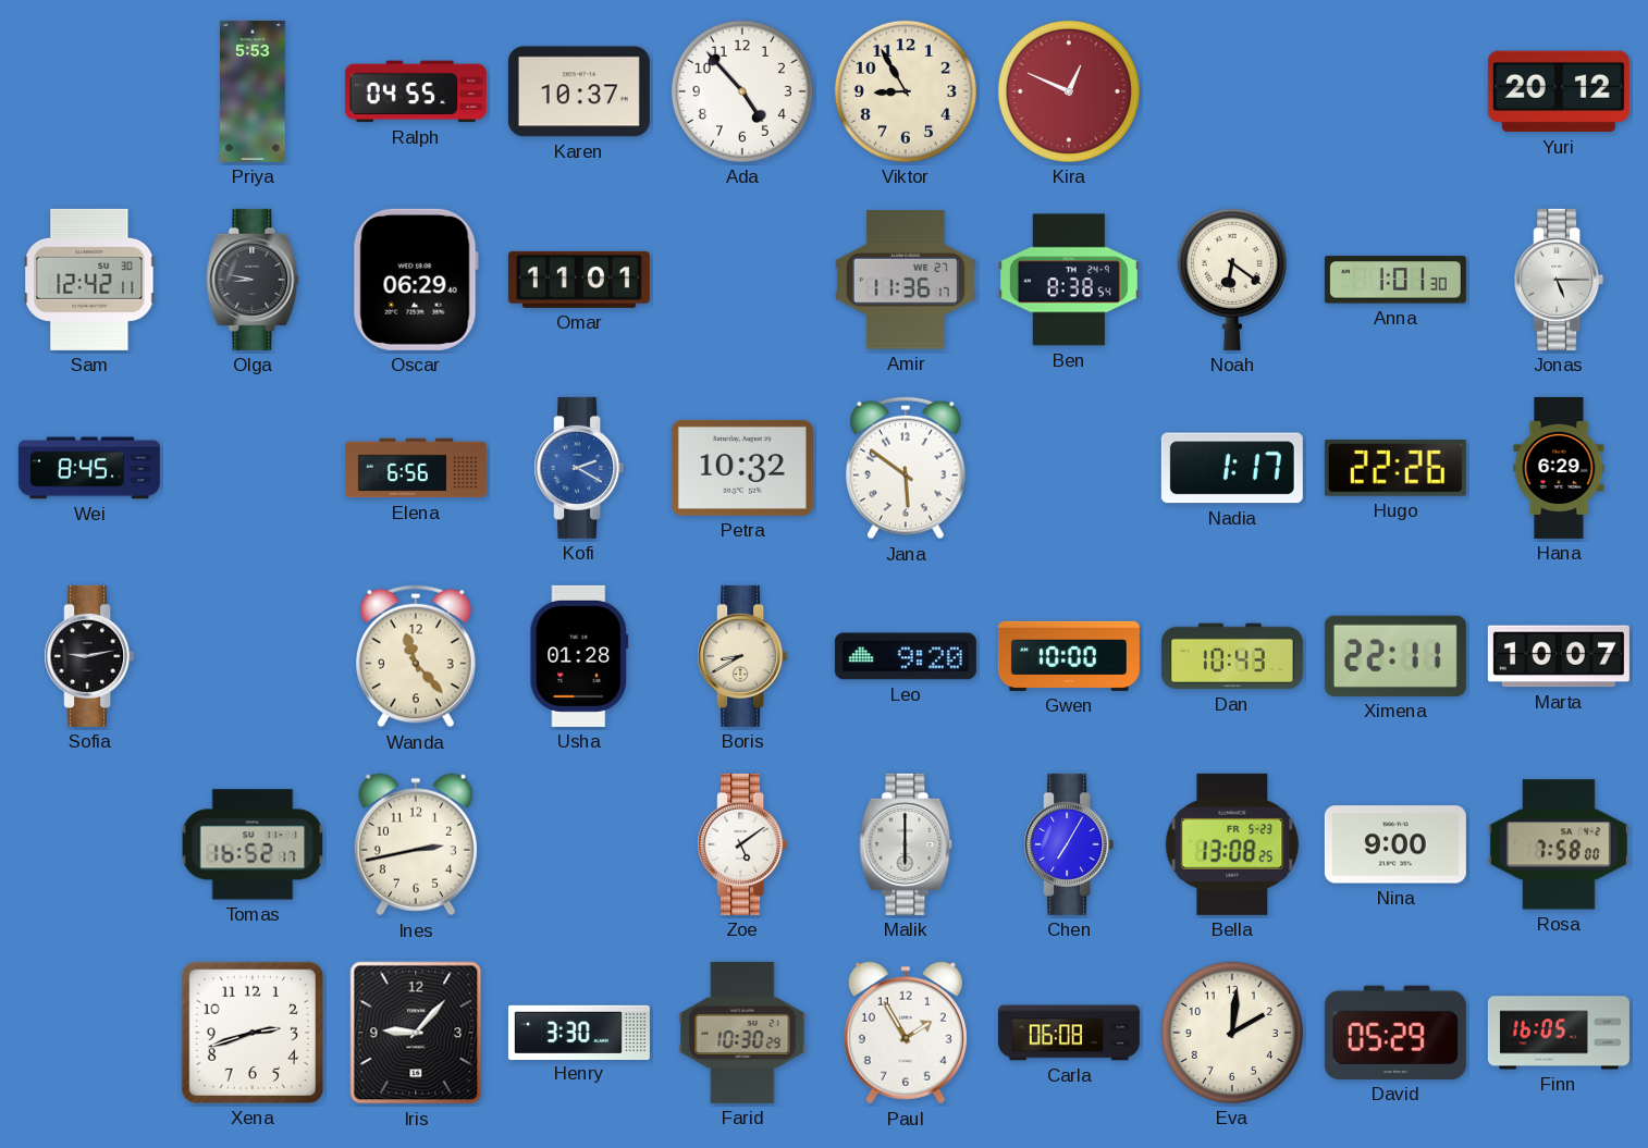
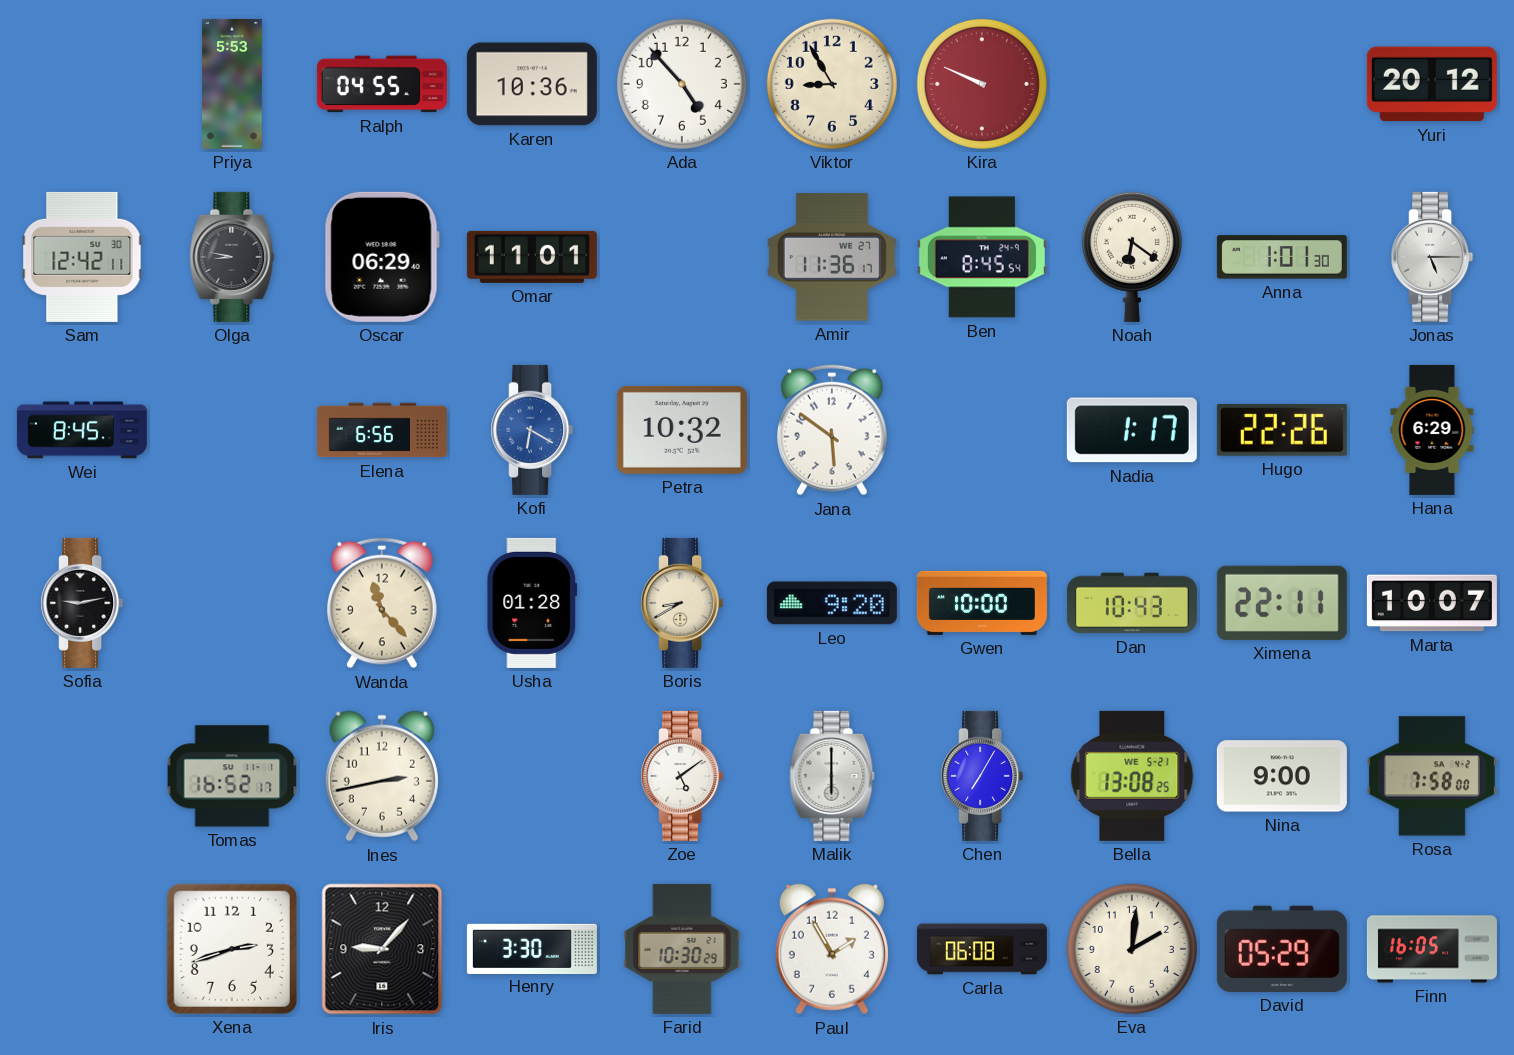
Karen: 10:37 -> 10:36 (532, 84)
Kira: 12:49 -> 9:49 (982, 84)
Ben: 8:38 -> 8:45 (982, 257)
Kofi: 2:20 -> 6:20 (532, 430)
Bella date: FR 5-23 -> WE 5-21 (1132, 776)
